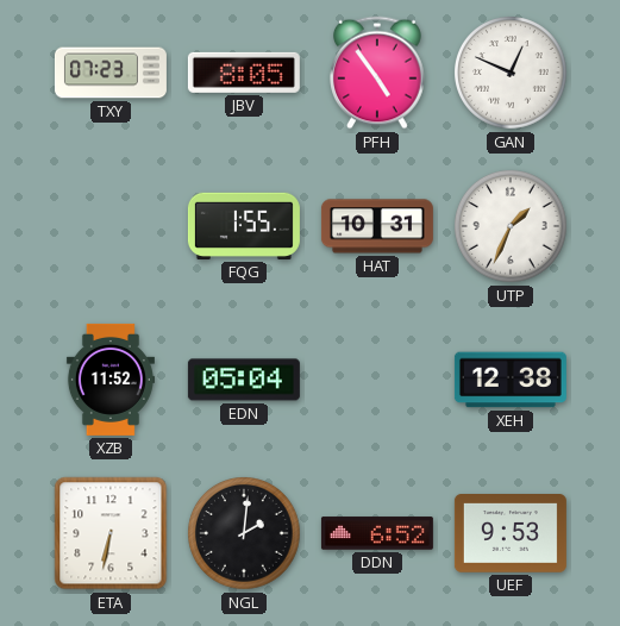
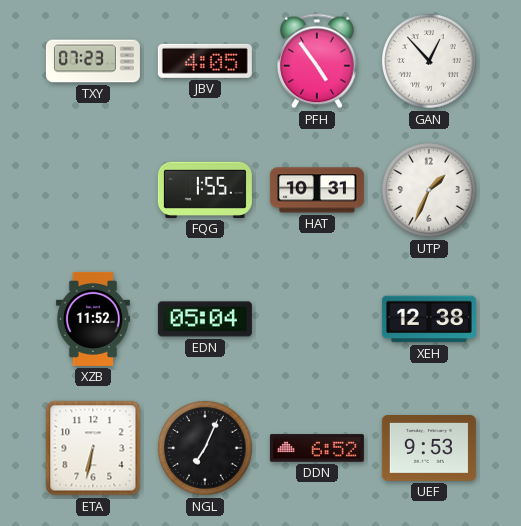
JBV: 8:05 -> 4:05 (205, 61)
GAN: 12:49 -> 12:53 (430, 62)
NGL: 2:01 -> 7:04 (206, 449)
